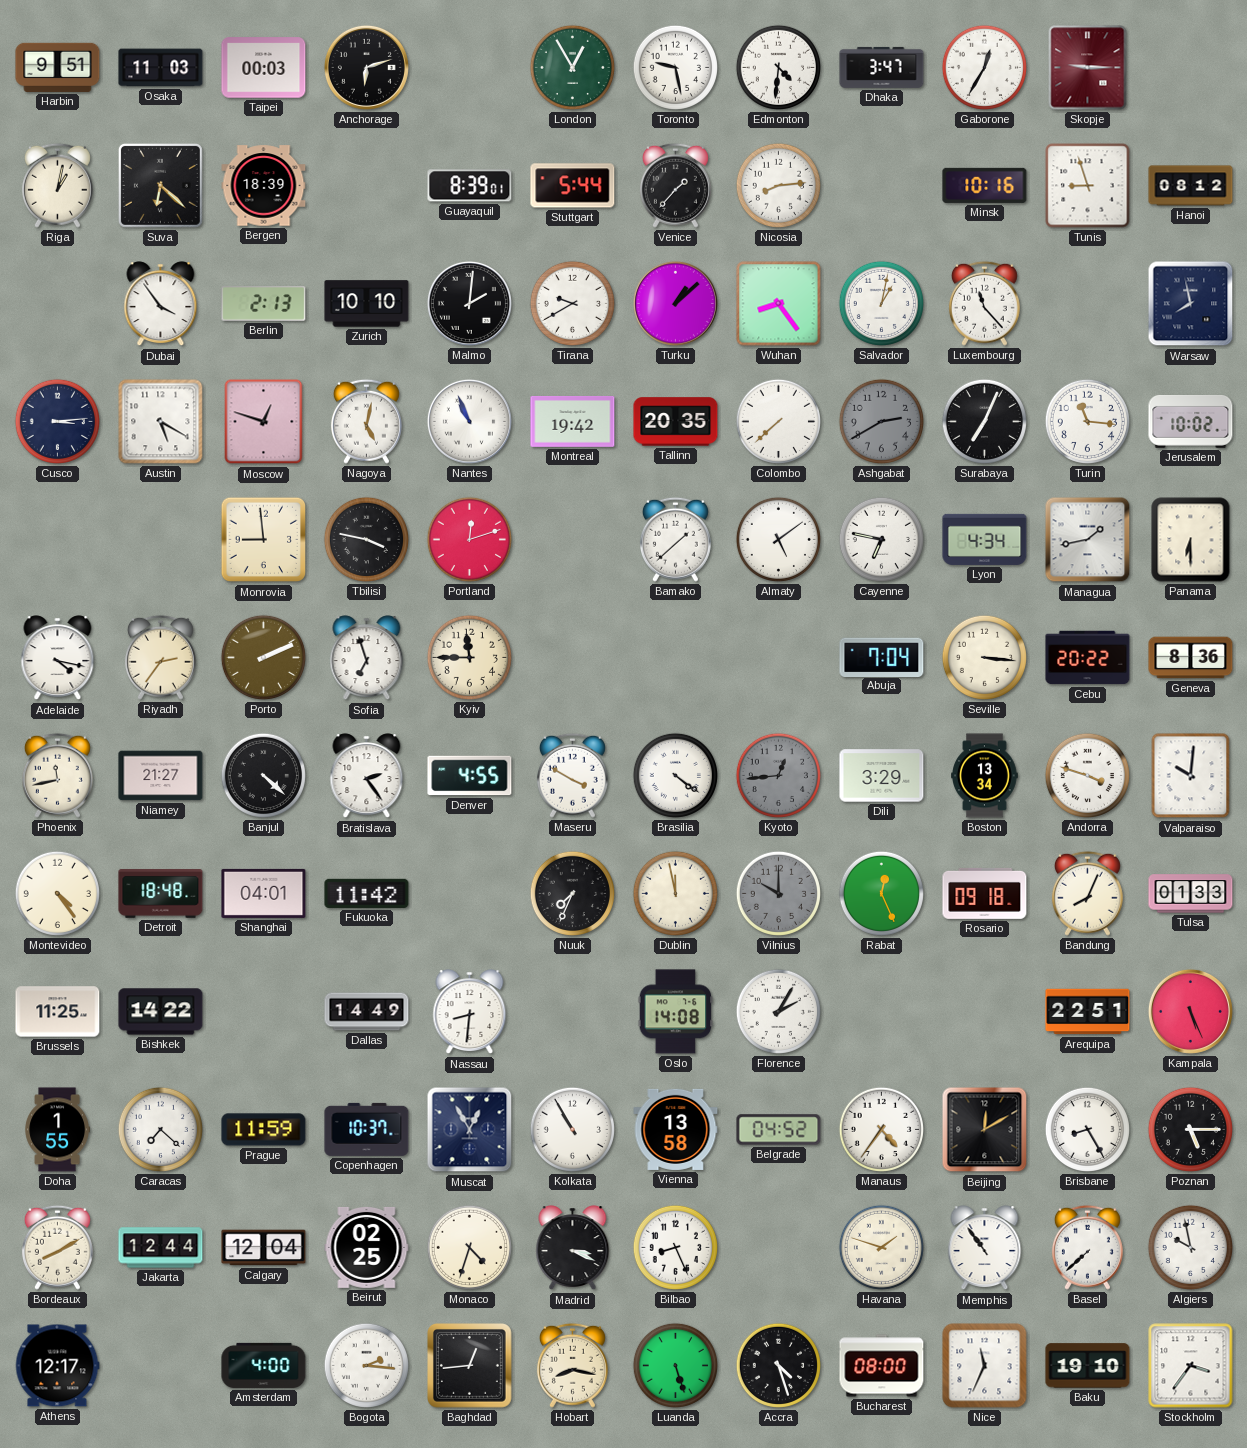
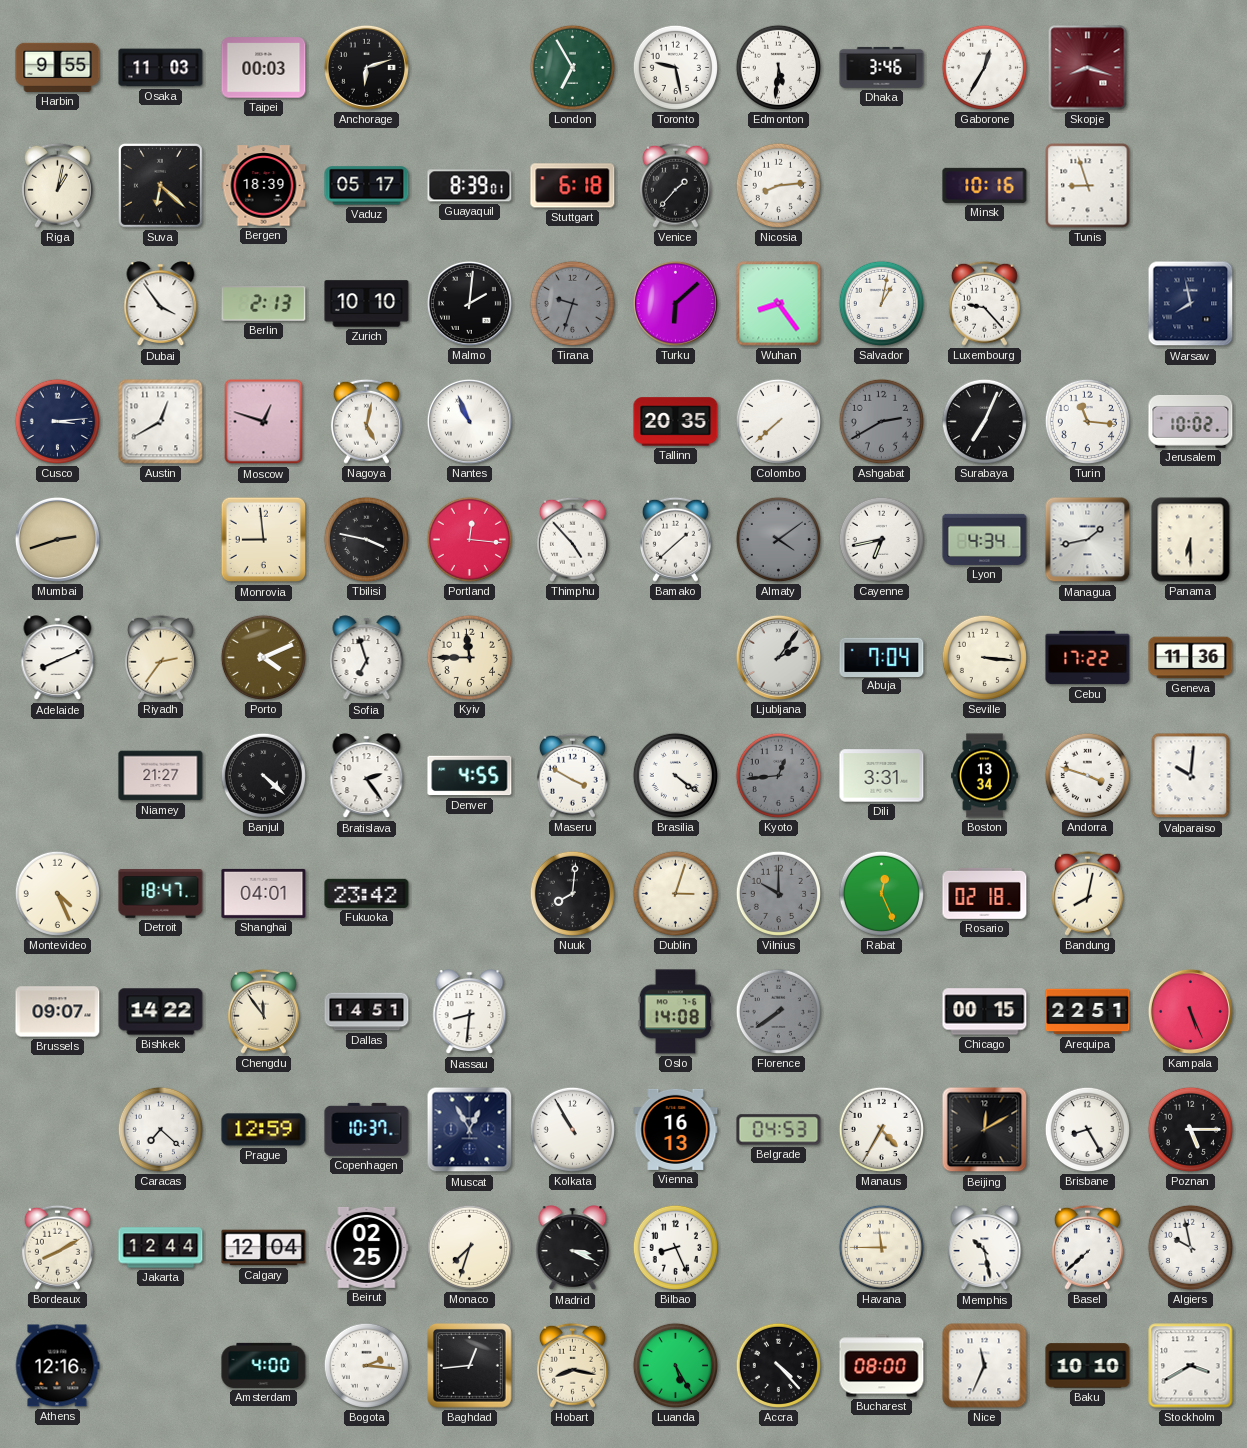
Harbin: 9:51 -> 9:55 (58, 67)
London: 12:55 -> 6:55 (572, 67)
Edmonton: 4:31 -> 5:31 (778, 67)
Dhaka: 3:47 -> 3:46 (882, 67)
Skopje: 9:15 -> 8:18 (1088, 68)
Vaduz: none -> 05:17 (367, 186)
Stuttgart: 5:44 -> 6:18 (573, 186)
Hanoi: 08:12 -> none (1191, 186)
Tirana: 9:40 -> 9:33 (572, 303)
Tirana dial: white -> grey (572, 303)
Turku: 1:08 -> 6:08 (675, 303)
Luxembourg: 11:23 -> 9:23 (984, 303)
Austin: 5:20 -> 12:40 (161, 422)
Montreal: 19:42 -> none (573, 421)
Mumbai: none -> 2:42 (57, 539)
Portland: 12:12 -> 12:16 (469, 539)
Thimphu: none -> 4:53 (572, 539)
Almaty: 5:09 -> 4:09 (778, 539)
Almaty dial: white -> grey (778, 539)
Cayenne: 6:47 -> 6:43 (881, 539)
Adelaide: 4:17 -> 8:11 (58, 658)
Porto: 2:11 -> 4:11 (263, 657)
Ljubljana: none -> 2:06 (778, 657)
Cebu: 20:22 -> 17:22 (1088, 658)
Geneva: 8:36 -> 11:36 (1191, 658)
Phoenix: 11:43 -> none (57, 775)
Dili: 3:29 -> 3:31 (882, 776)
Montevideo: 4:24 -> 4:26 (57, 893)
Detroit: 18:48 -> 18:47 (161, 894)
Fukuoka: 11:42 -> 23:42 (367, 893)
Nuuk: 7:34 -> 8:01 (572, 893)
Dublin: 11:58 -> 3:03 (675, 893)
Rosario: 09:18 -> 02:18 (985, 893)
Bandung: 8:04 -> 8:02 (1087, 893)
Tulsa: 01:33 -> none (1191, 894)
Brussels: 11:25 -> 09:07 (58, 1012)
Chengdu: none -> 11:54 (263, 1011)
Dallas: 14:49 -> 14:51 (367, 1012)
Florence: 2:05 -> 7:39 (778, 1011)
Florence dial: white -> grey (778, 1011)
Chicago: none -> 00:15 (985, 1012)
Doha: 1:55 -> none (57, 1130)
Prague: 11:59 -> 12:59 (264, 1130)
Vienna: 13:58 -> 16:13 (676, 1129)
Belgrade: 04:52 -> 04:53 (779, 1130)
Manaus: 4:36 -> 4:35 (881, 1129)
Monaco: 4:33 -> 7:33 (469, 1247)
Havana: 1:48 -> 11:45 (881, 1247)
Memphis: 10:54 -> 10:28 (985, 1248)
Athens: 12:17 -> 12:16 (57, 1366)
Luanda: 5:27 -> 5:25 (675, 1365)
Accra: 4:27 -> 4:23 (778, 1365)
Baku: 19:10 -> 10:10 (1088, 1366)
Stockholm: 3:36 -> 3:40 (1191, 1366)
